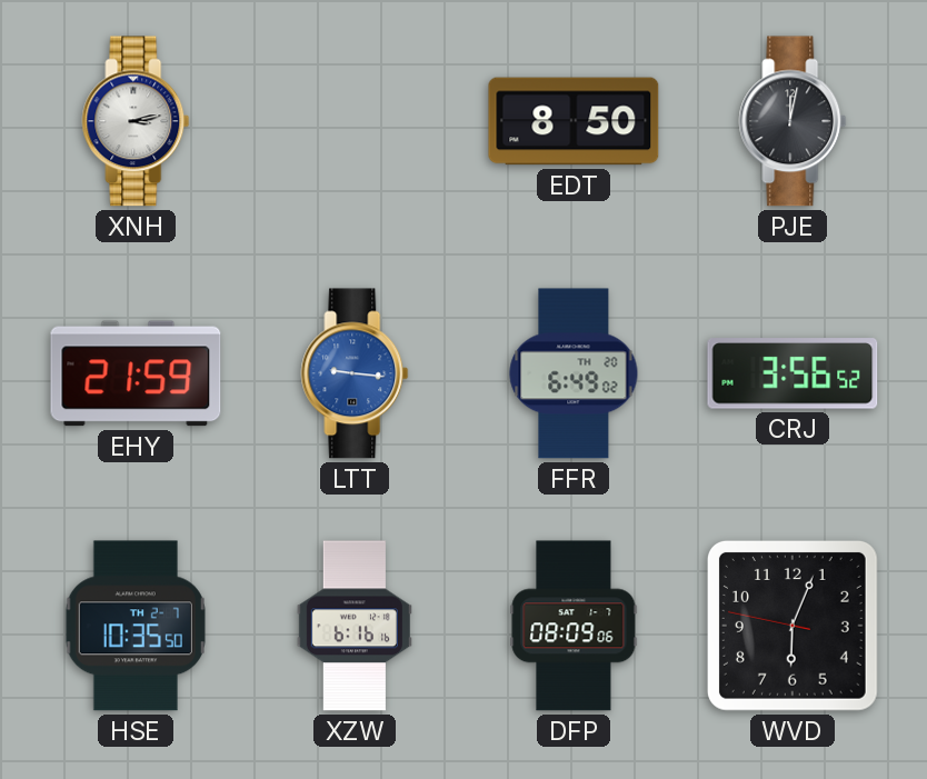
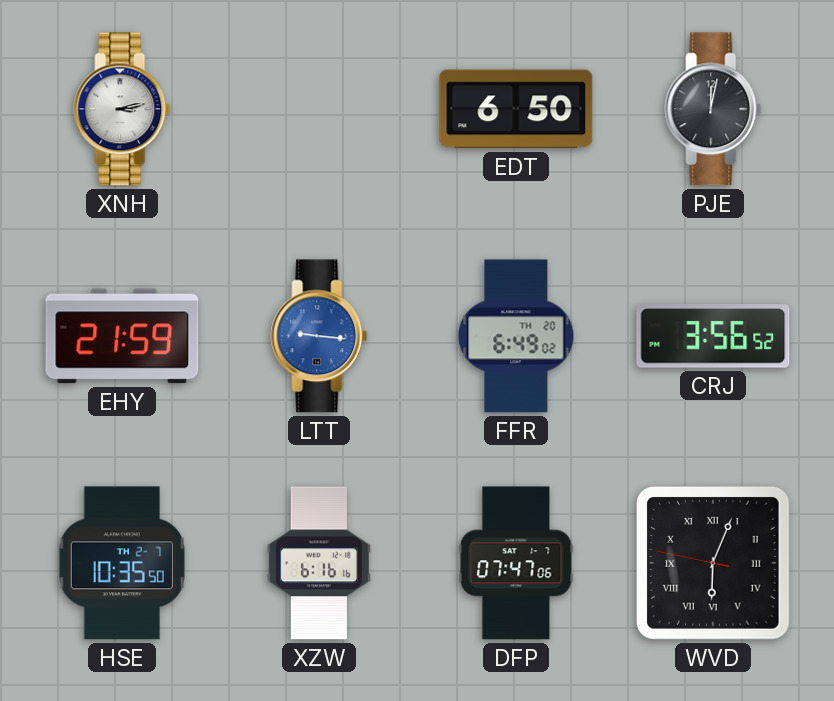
EDT: 8:50 -> 6:50 (516, 109)
DFP: 08:09 -> 07:47 (516, 563)
WVD numerals: Arabic -> Roman (713, 563)
